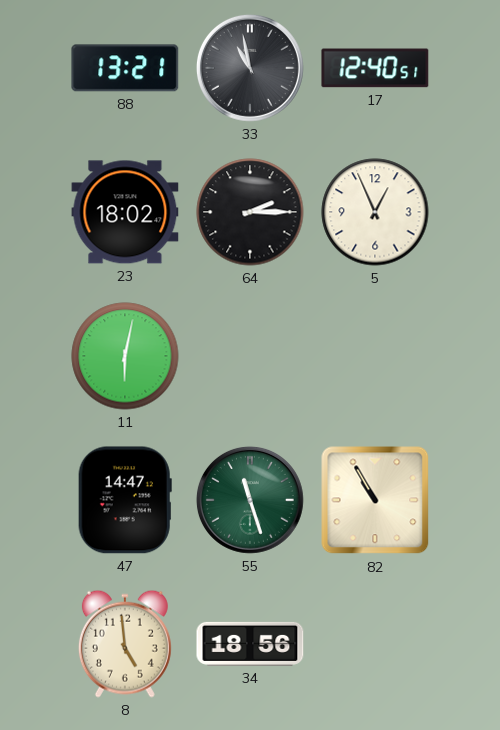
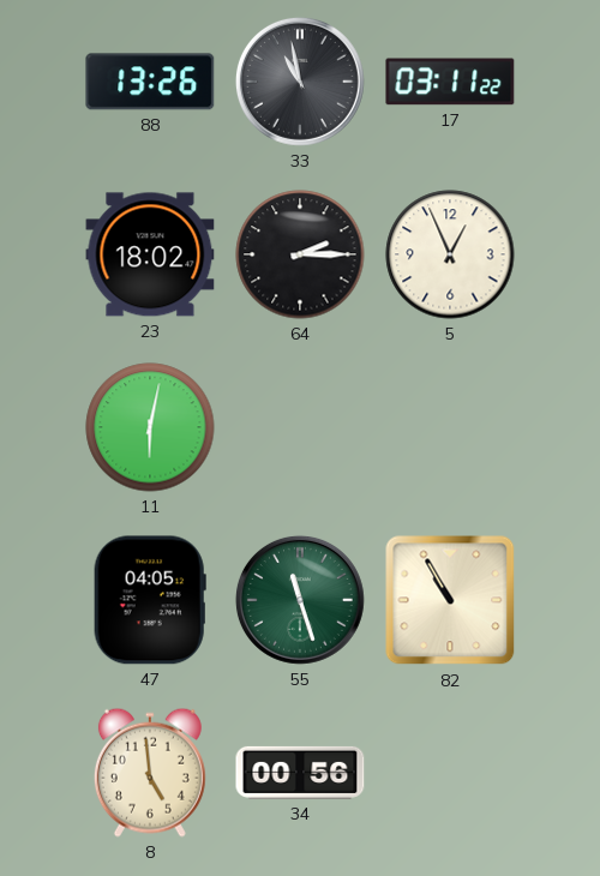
88: 13:21 -> 13:26 (150, 82)
17: 12:40 -> 03:11 (450, 82)
47: 14:47 -> 04:05 (150, 600)
34: 18:56 -> 00:56 (300, 773)
